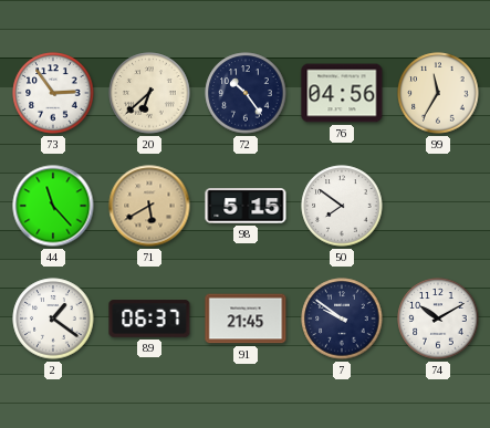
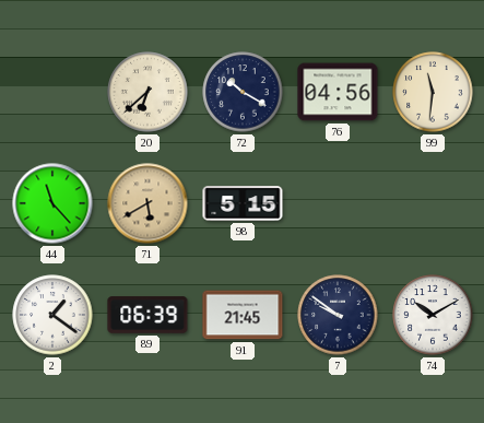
73: 2:54 -> none (53, 93)
72: 10:24 -> 10:20 (243, 92)
99: 11:35 -> 11:31 (433, 92)
50: 7:51 -> none (342, 206)
89: 06:37 -> 06:39 (147, 315)
